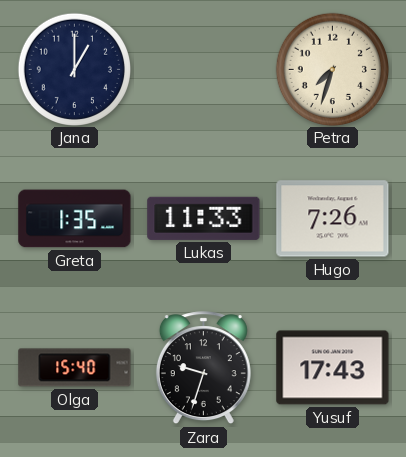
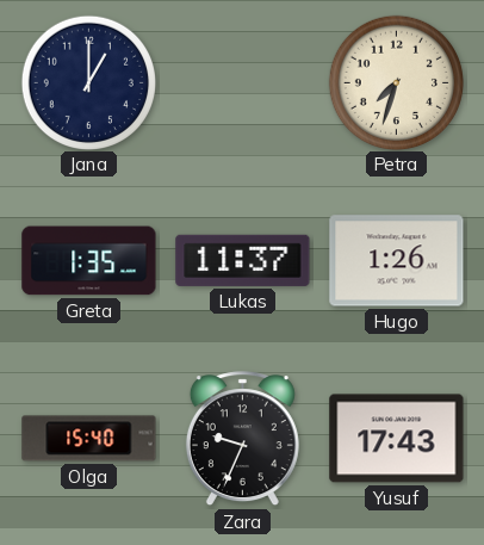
Lukas: 11:33 -> 11:37 (243, 260)
Hugo: 7:26 -> 1:26 (397, 261)
Zara: 9:33 -> 9:34 (242, 439)
